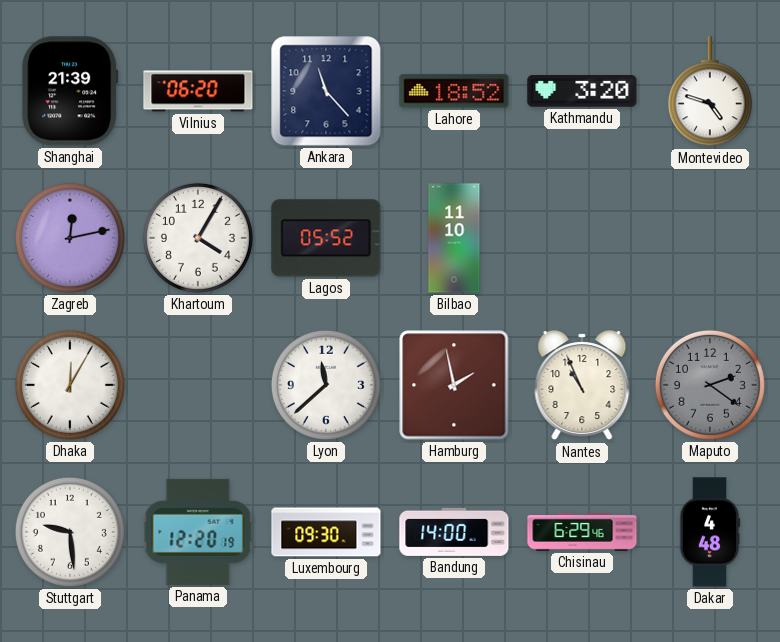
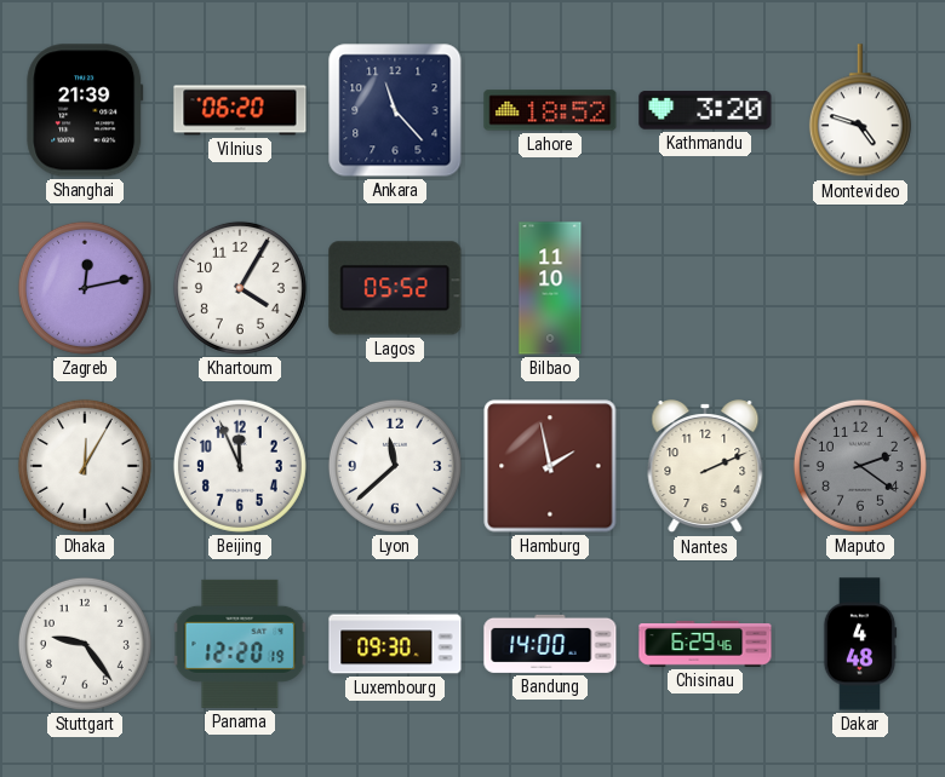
Beijing: none -> 11:56 (240, 466)
Nantes: 10:56 -> 2:11 (705, 467)
Stuttgart: 9:29 -> 9:24 (85, 644)
